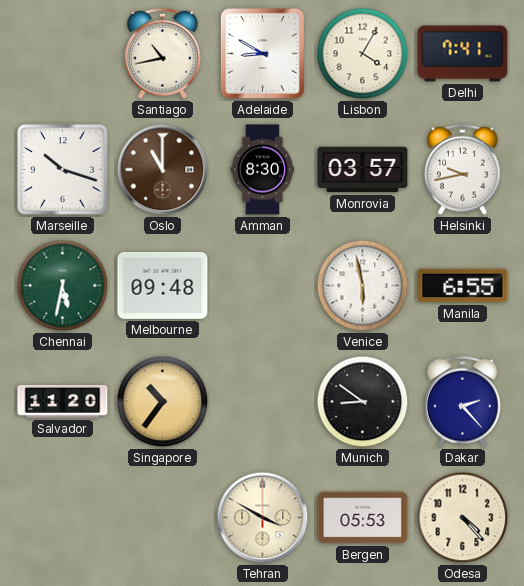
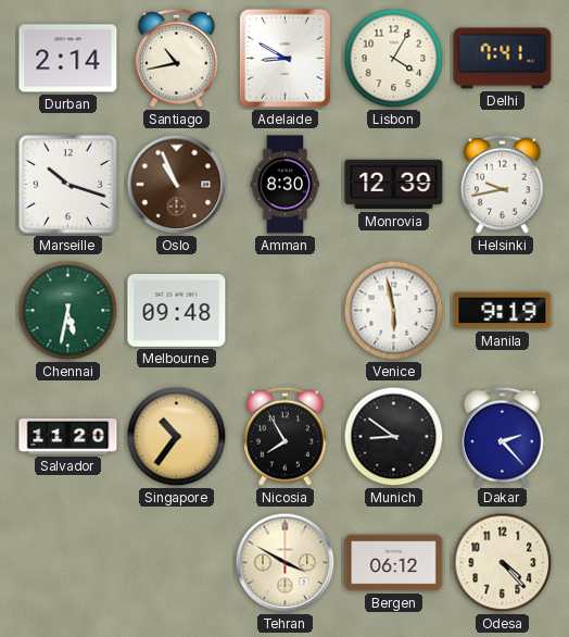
Durban: none -> 2:14 (68, 59)
Oslo: 11:00 -> 10:56 (177, 185)
Monrovia: 03:57 -> 12:39 (394, 185)
Manila: 6:55 -> 9:19 (503, 311)
Nicosia: none -> 7:55 (286, 436)
Bergen: 05:53 -> 06:12 (394, 563)
